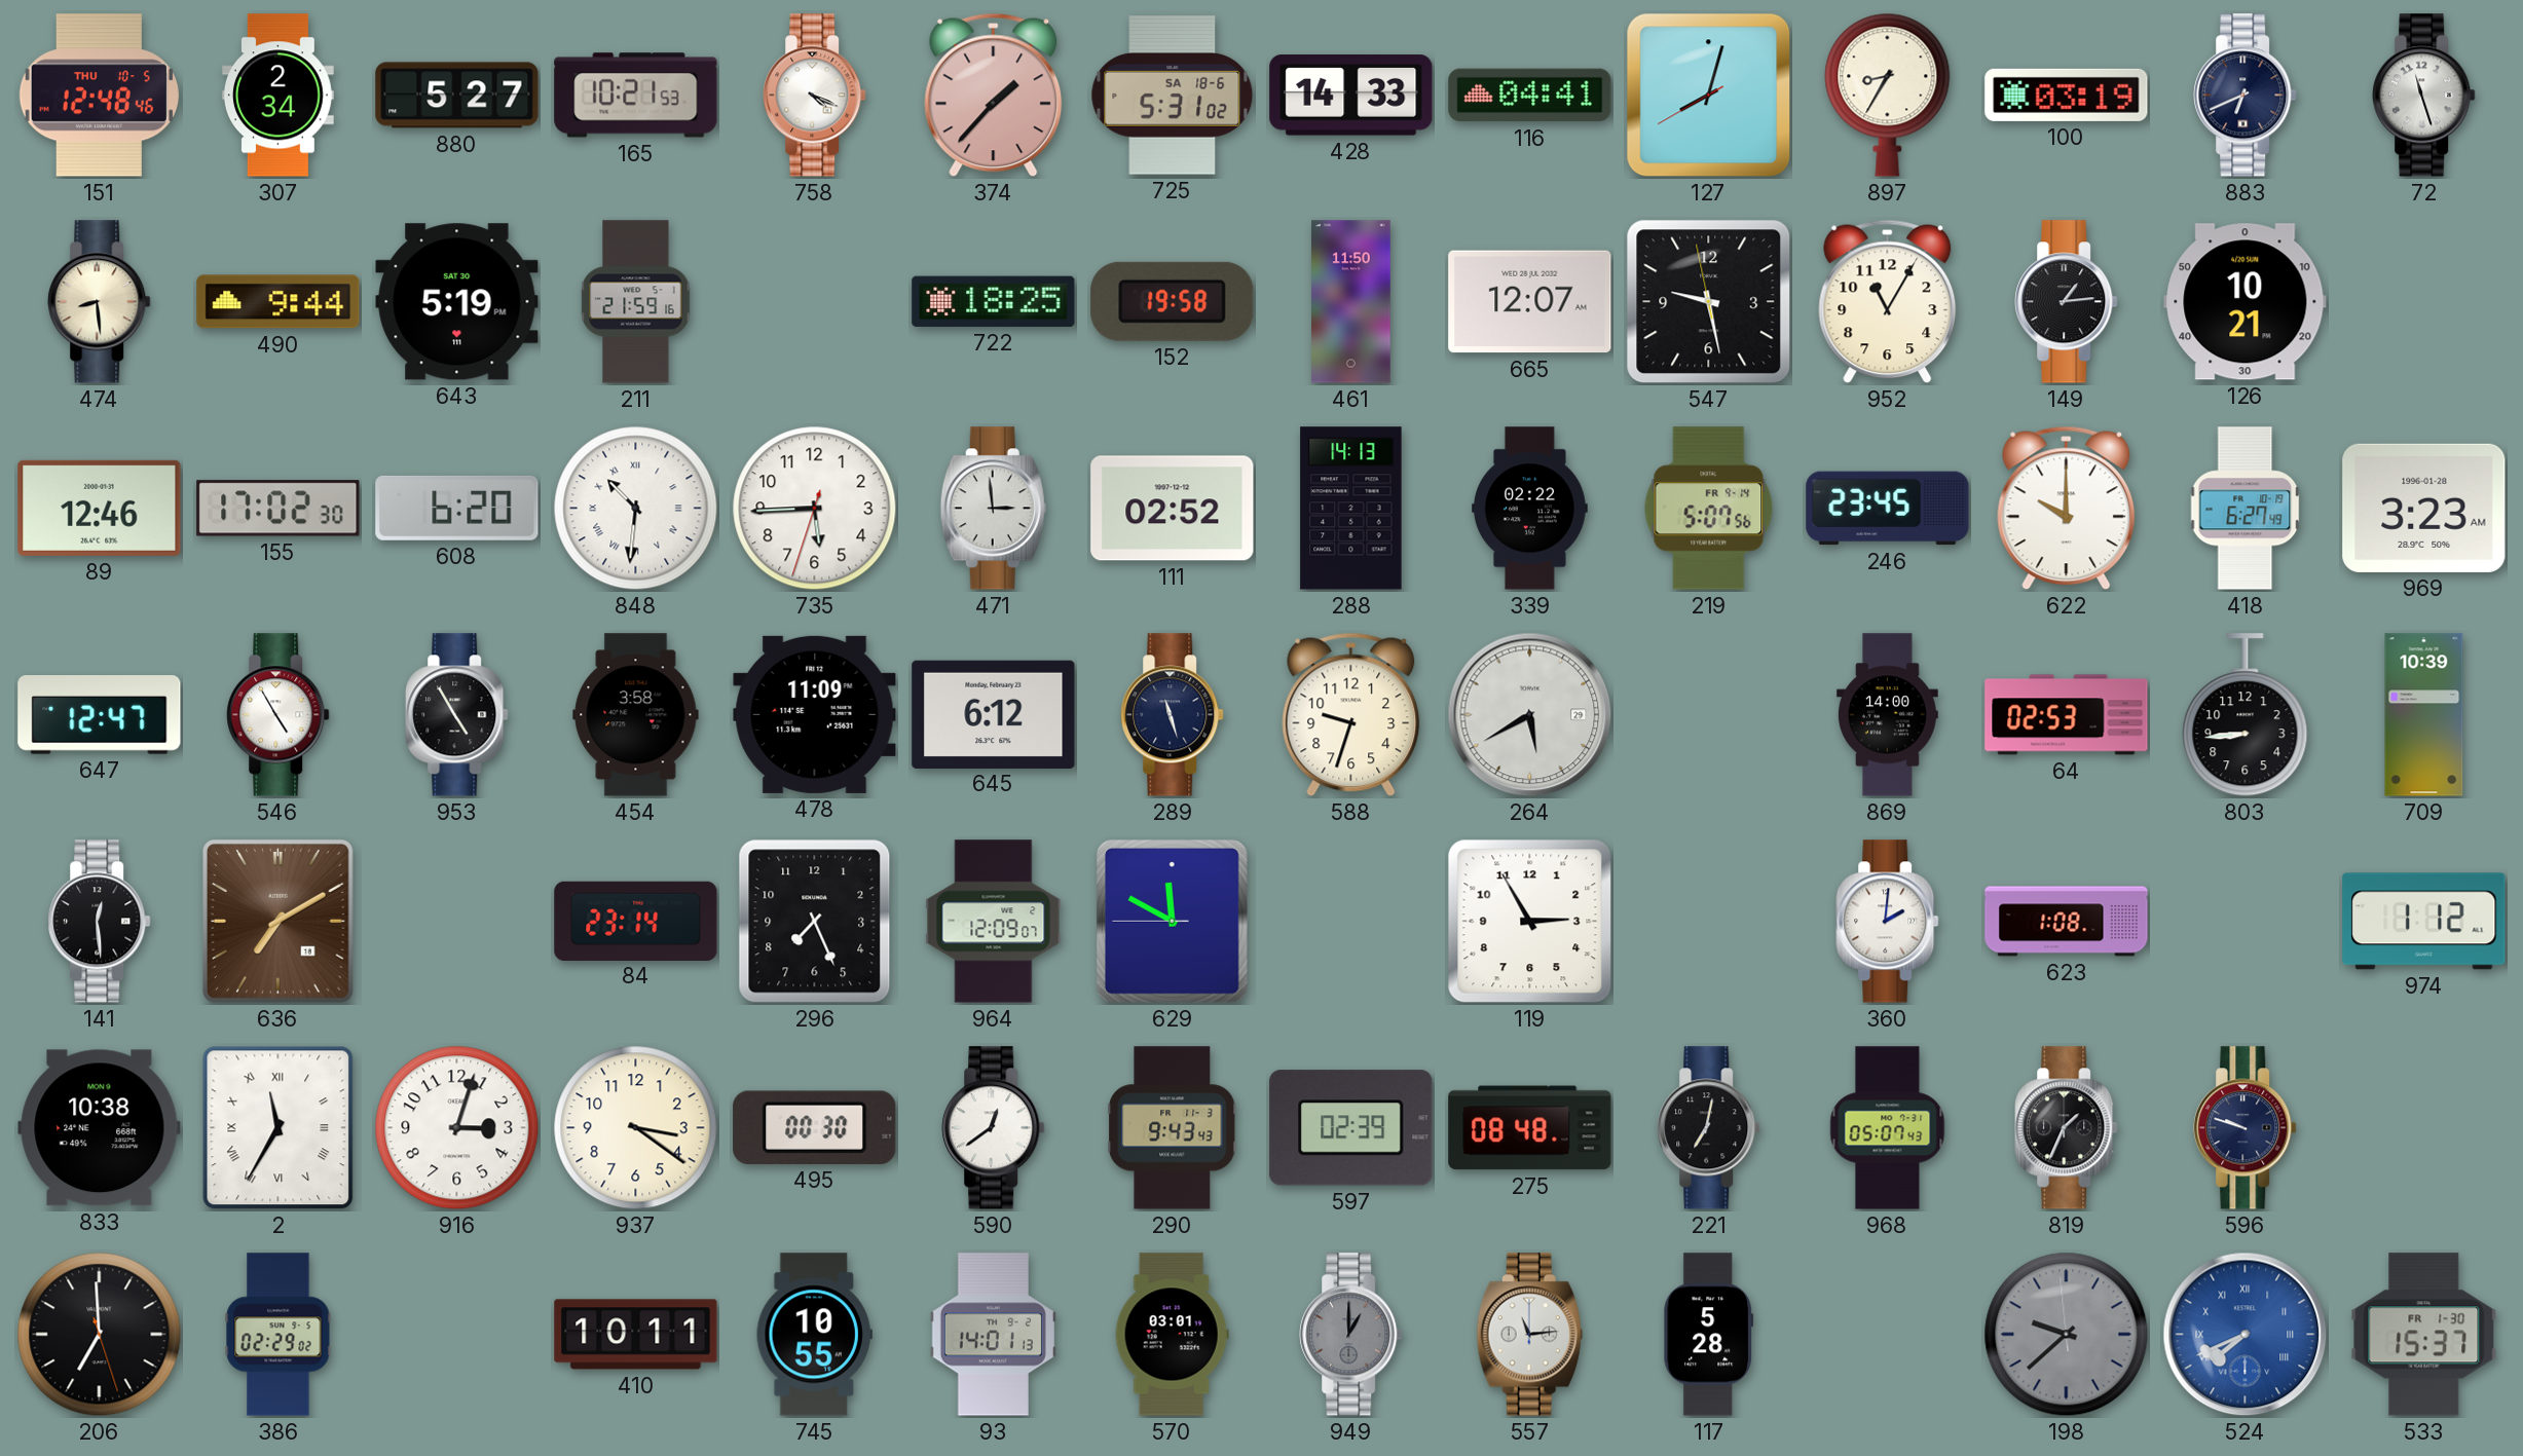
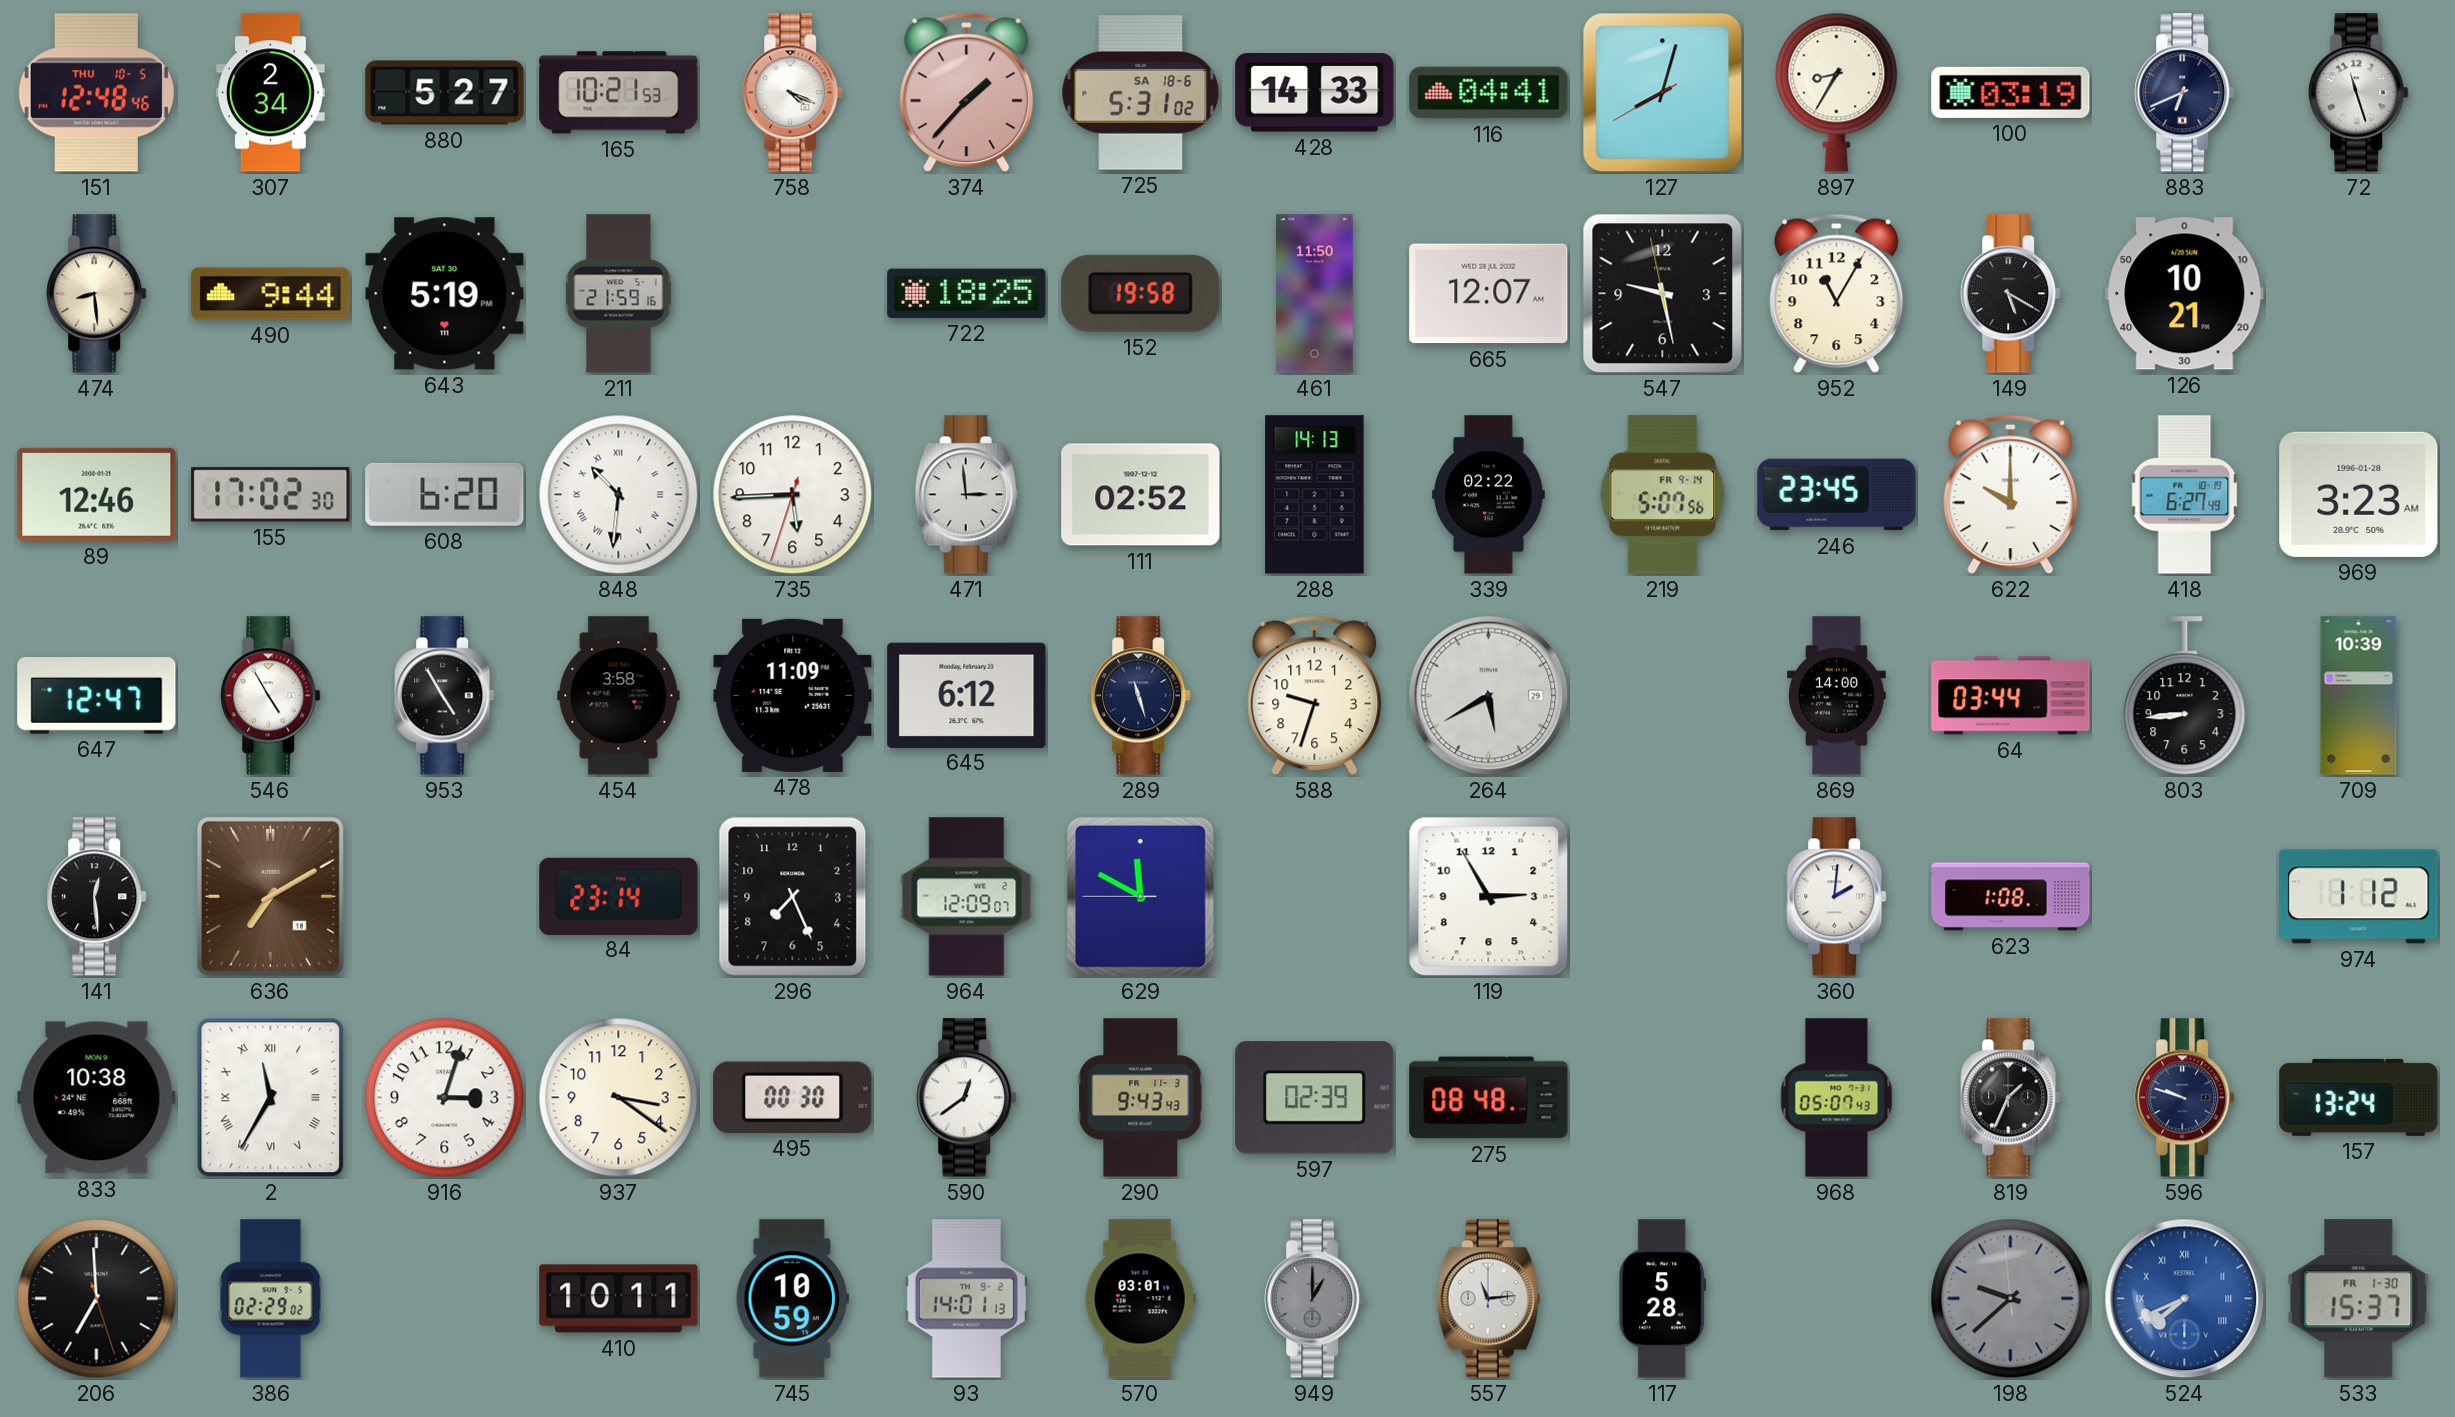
149: 1:14 -> 5:20 (2011, 294)
64: 02:53 -> 03:44 (2011, 696)
221: 7:02 -> none (1709, 1128)
157: none -> 13:24 (2359, 1097)
745: 10:55 -> 10:59 (792, 1299)
